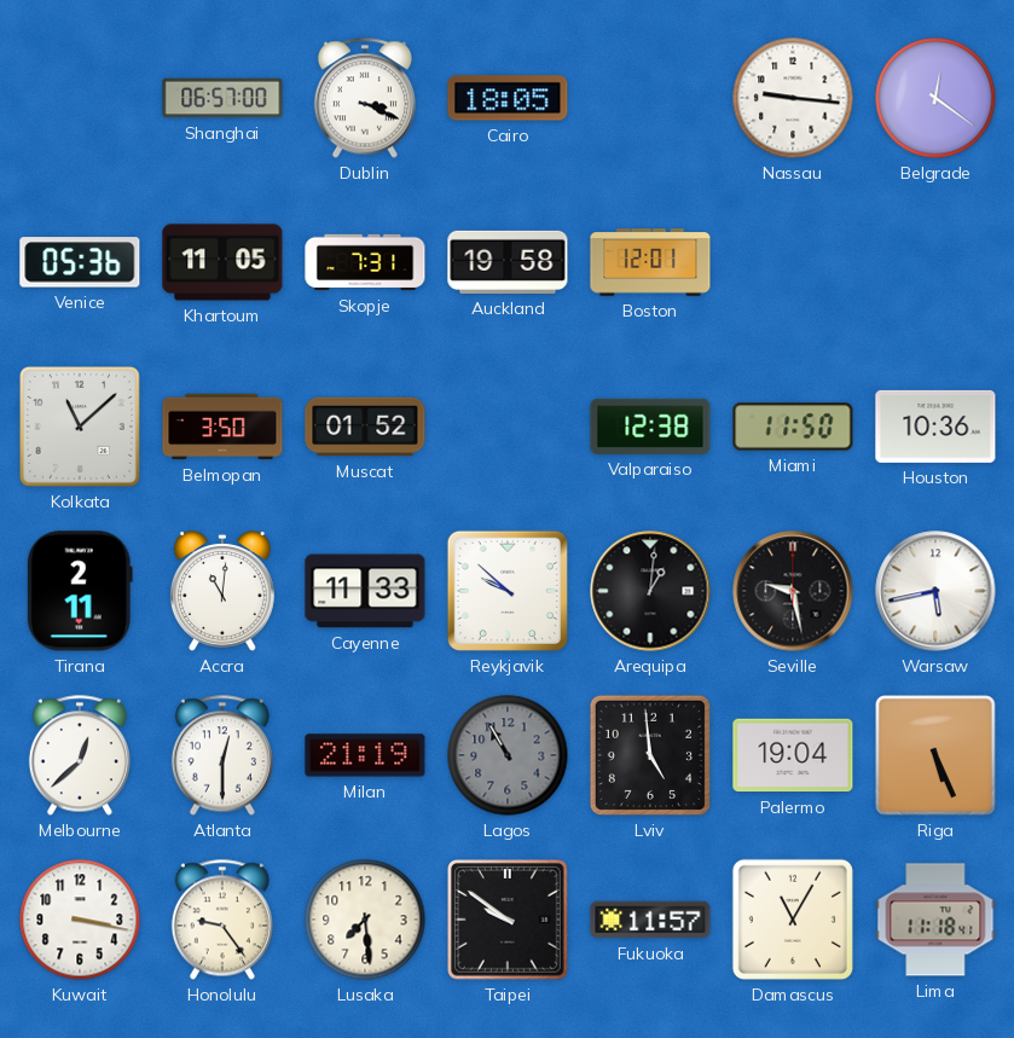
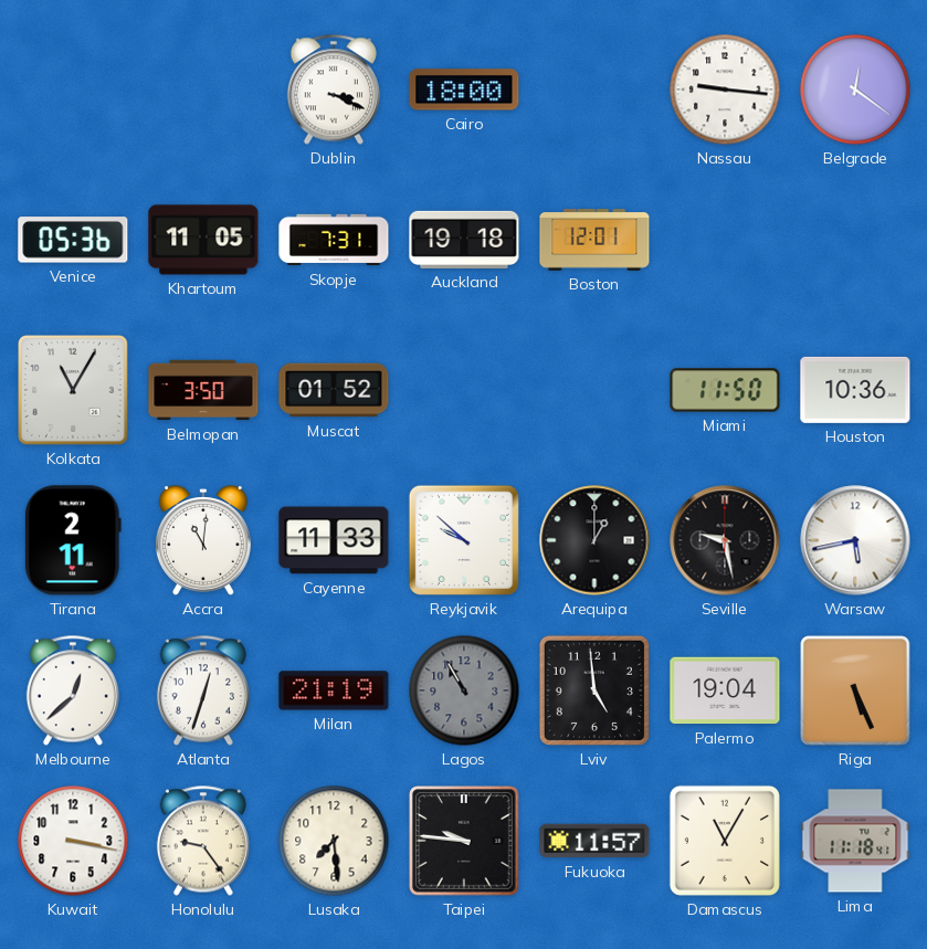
Shanghai: 06:57 -> none (222, 98)
Cairo: 18:05 -> 18:00 (464, 89)
Auckland: 19:58 -> 19:18 (464, 240)
Kolkata: 11:08 -> 11:05 (74, 391)
Valparaiso: 12:38 -> none (650, 427)
Arequipa: 1:01 -> 1:00 (594, 540)
Atlanta: 12:30 -> 12:33 (203, 690)
Taipei: 9:51 -> 9:46 (465, 842)
